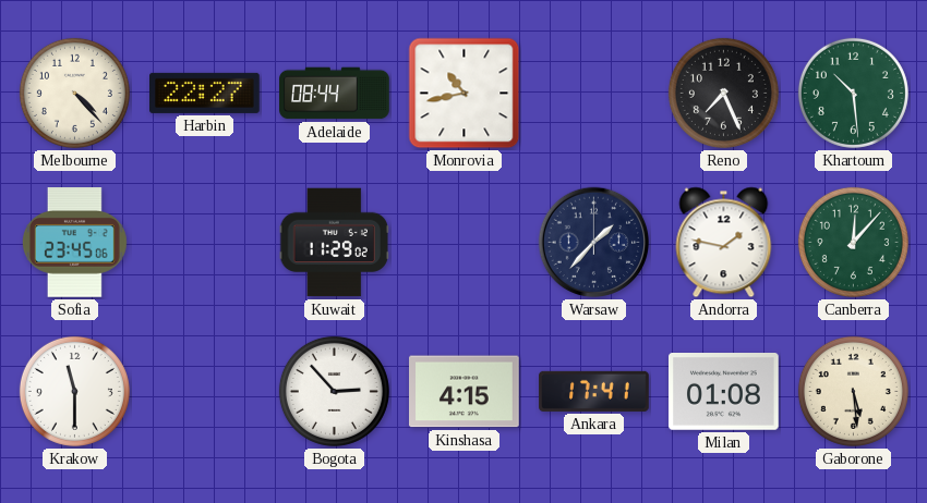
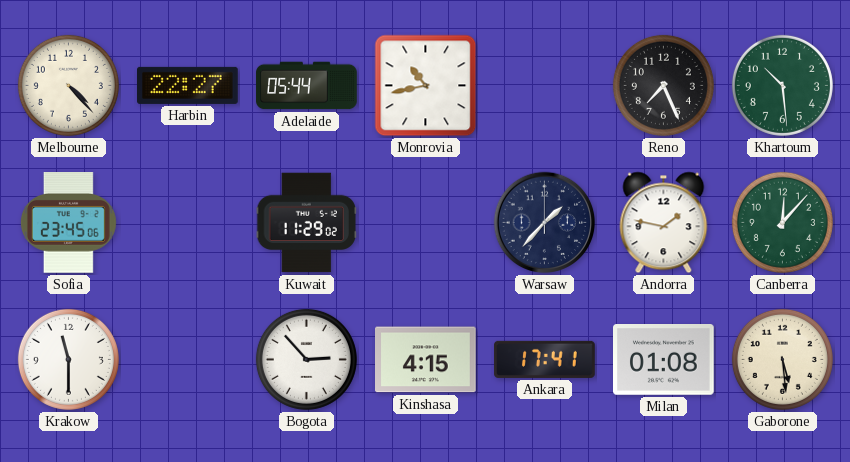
Adelaide: 08:44 -> 05:44 (307, 86)
